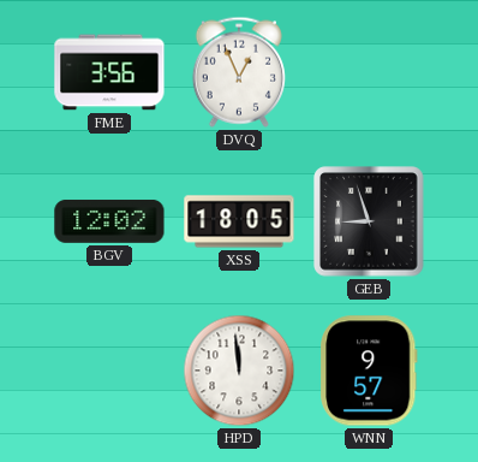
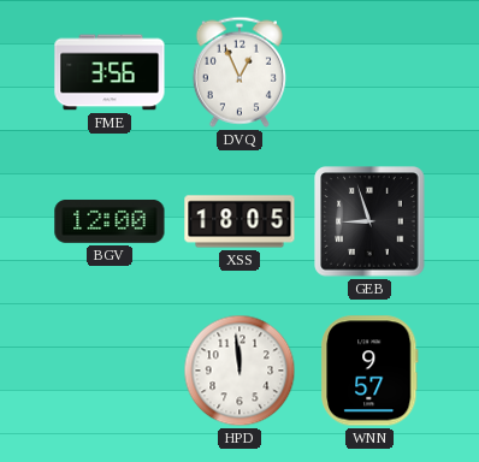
BGV: 12:02 -> 12:00 (110, 221)
